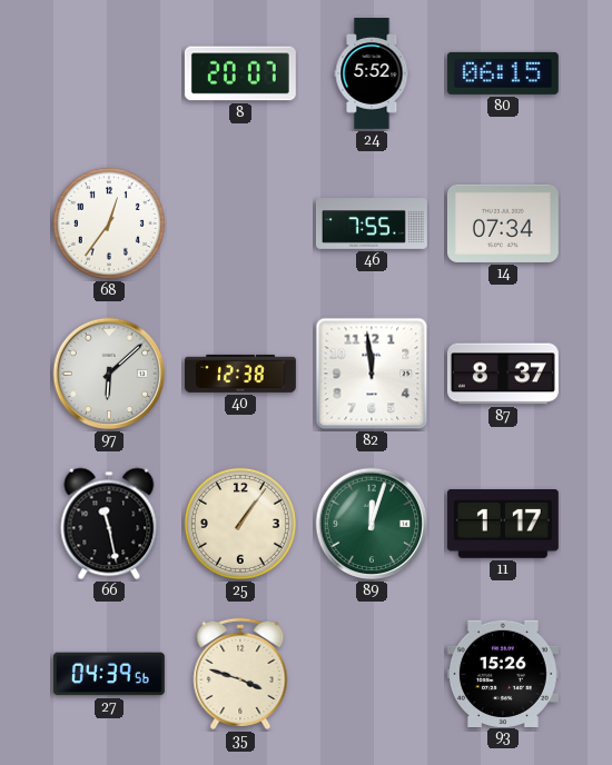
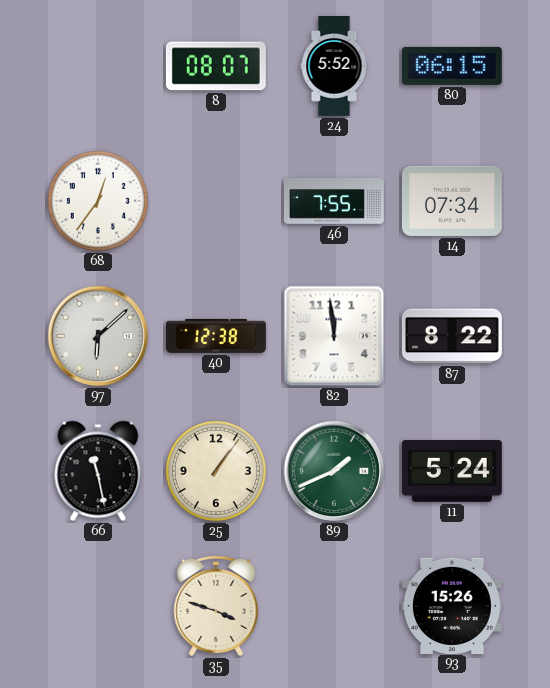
8: 20:07 -> 08:07 (216, 66)
87: 8:37 -> 8:22 (452, 336)
89: 12:03 -> 1:41 (334, 471)
11: 1:17 -> 5:24 (452, 471)
27: 04:39 -> none (109, 674)
